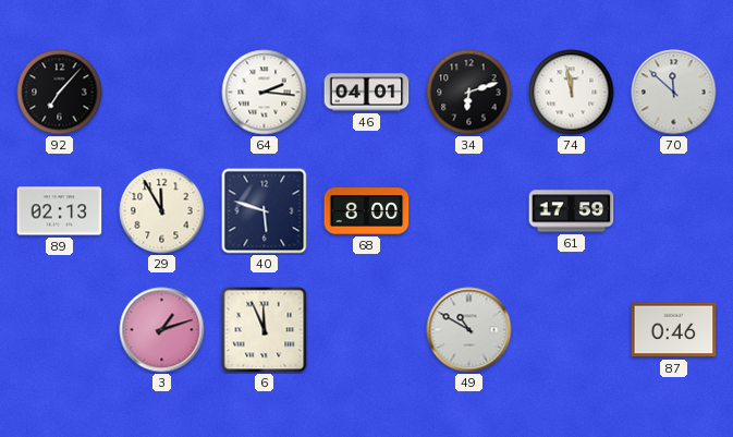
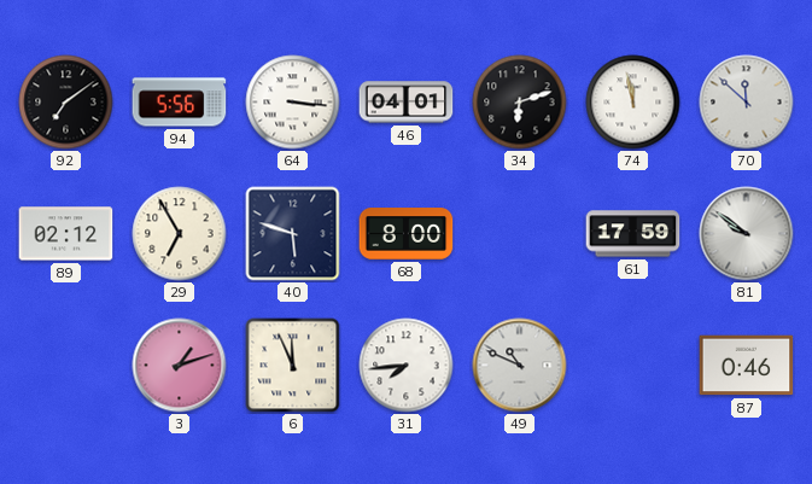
92: 7:07 -> 7:09 (66, 103)
94: none -> 5:56 (180, 103)
64: 2:16 -> 3:16 (293, 103)
89: 02:13 -> 02:12 (66, 234)
29: 11:55 -> 6:55 (180, 234)
81: none -> 9:51 (747, 234)
31: none -> 7:44 (407, 366)
49: 10:50 -> 10:49 (520, 366)
